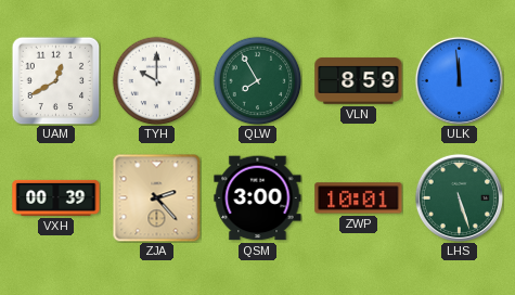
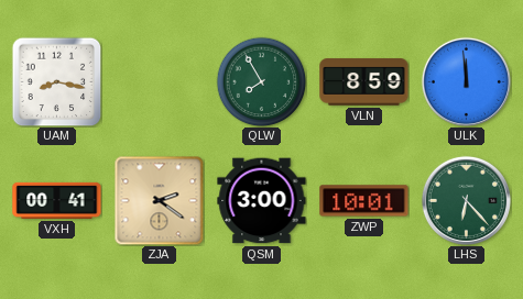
UAM: 12:40 -> 8:17 (56, 81)
TYH: 10:00 -> none (156, 80)
VXH: 00:39 -> 00:41 (57, 200)
ZJA: 2:23 -> 2:21 (159, 200)
LHS: 5:27 -> 6:23 (466, 200)
